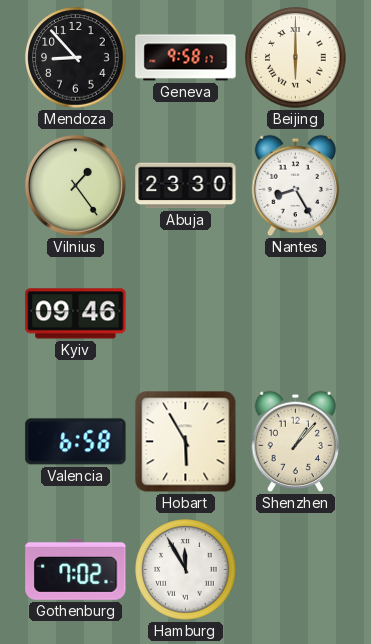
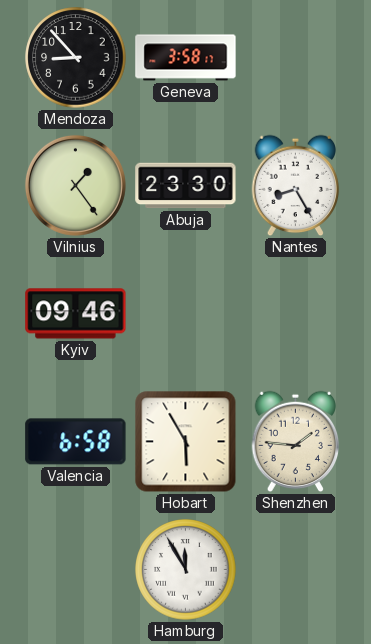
Geneva: 9:58 -> 3:58 (186, 58)
Beijing: 6:00 -> none (296, 58)
Shenzhen: 1:07 -> 1:46 (296, 442)
Gothenburg: 7:02 -> none (76, 569)
